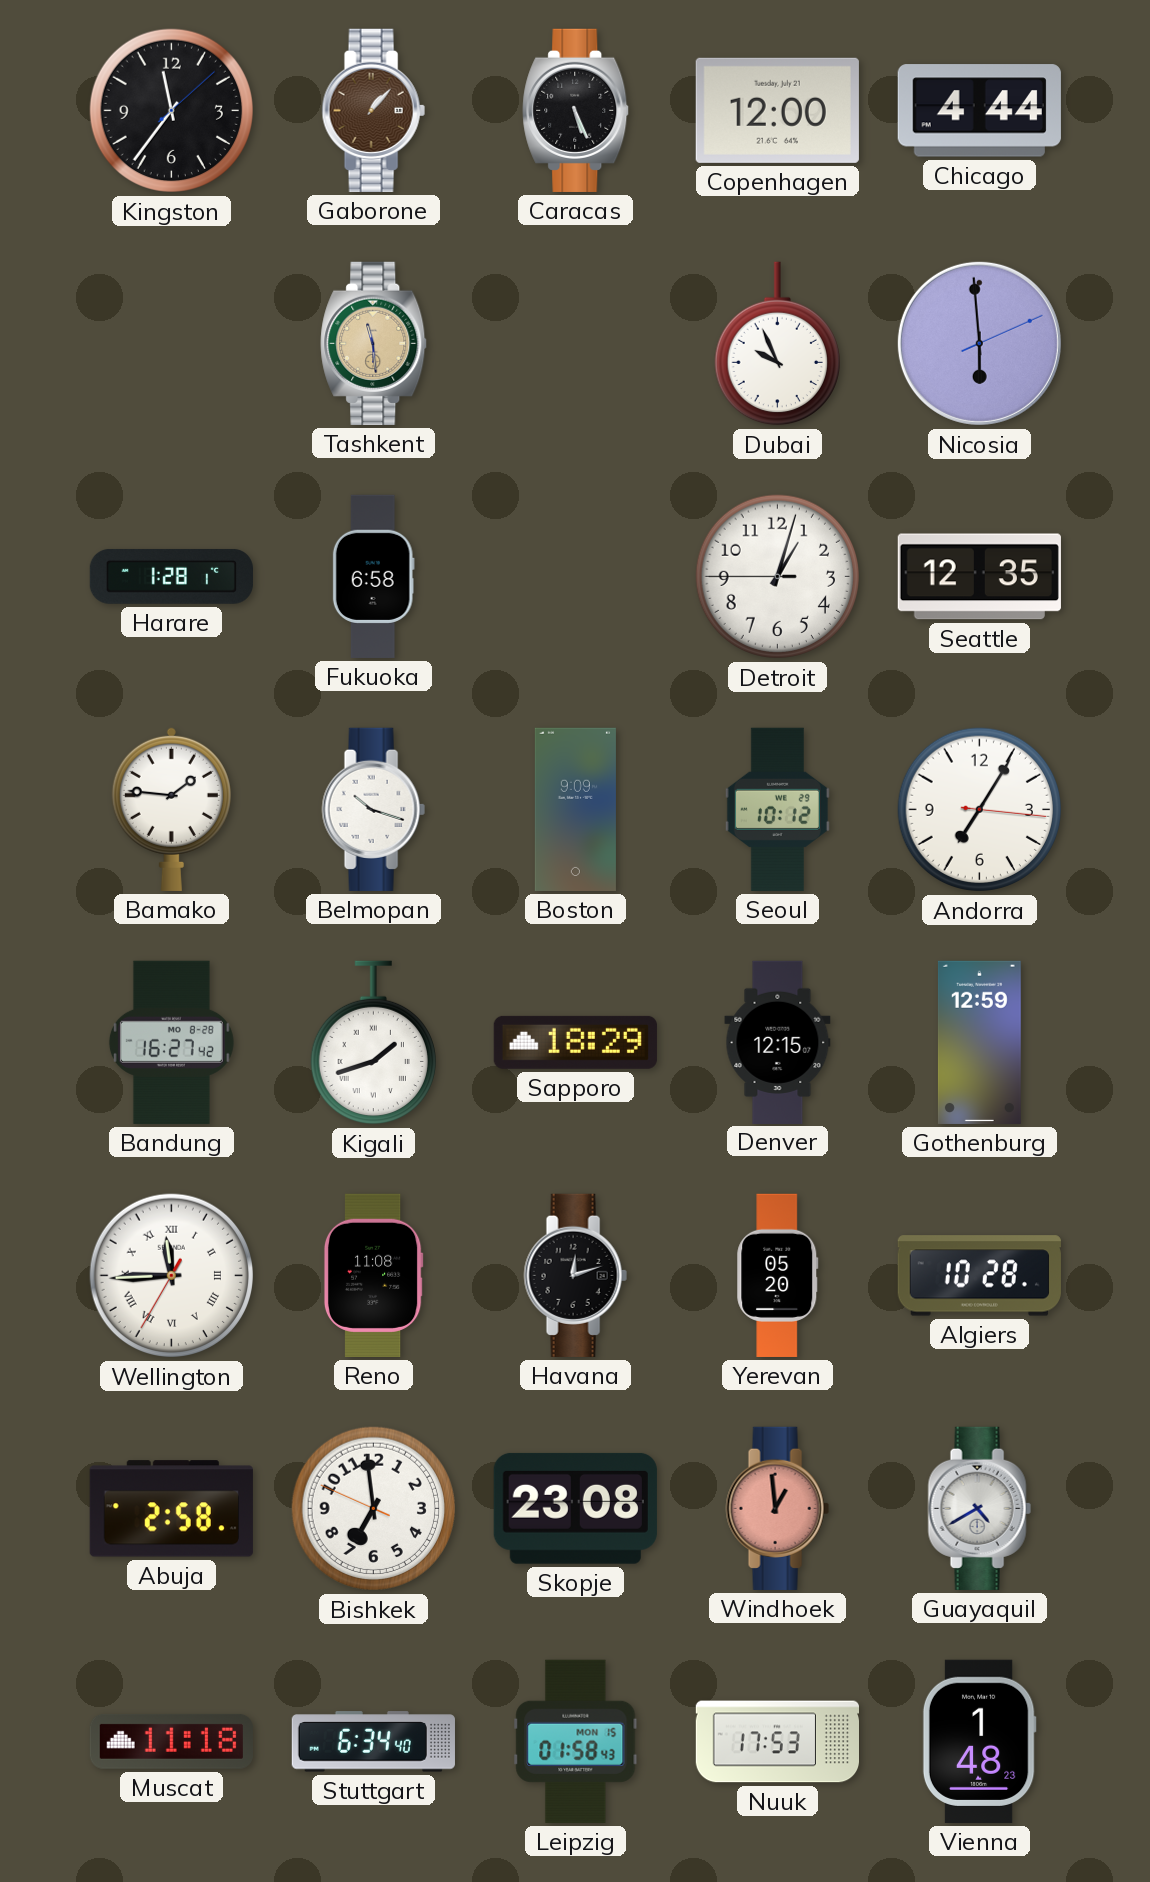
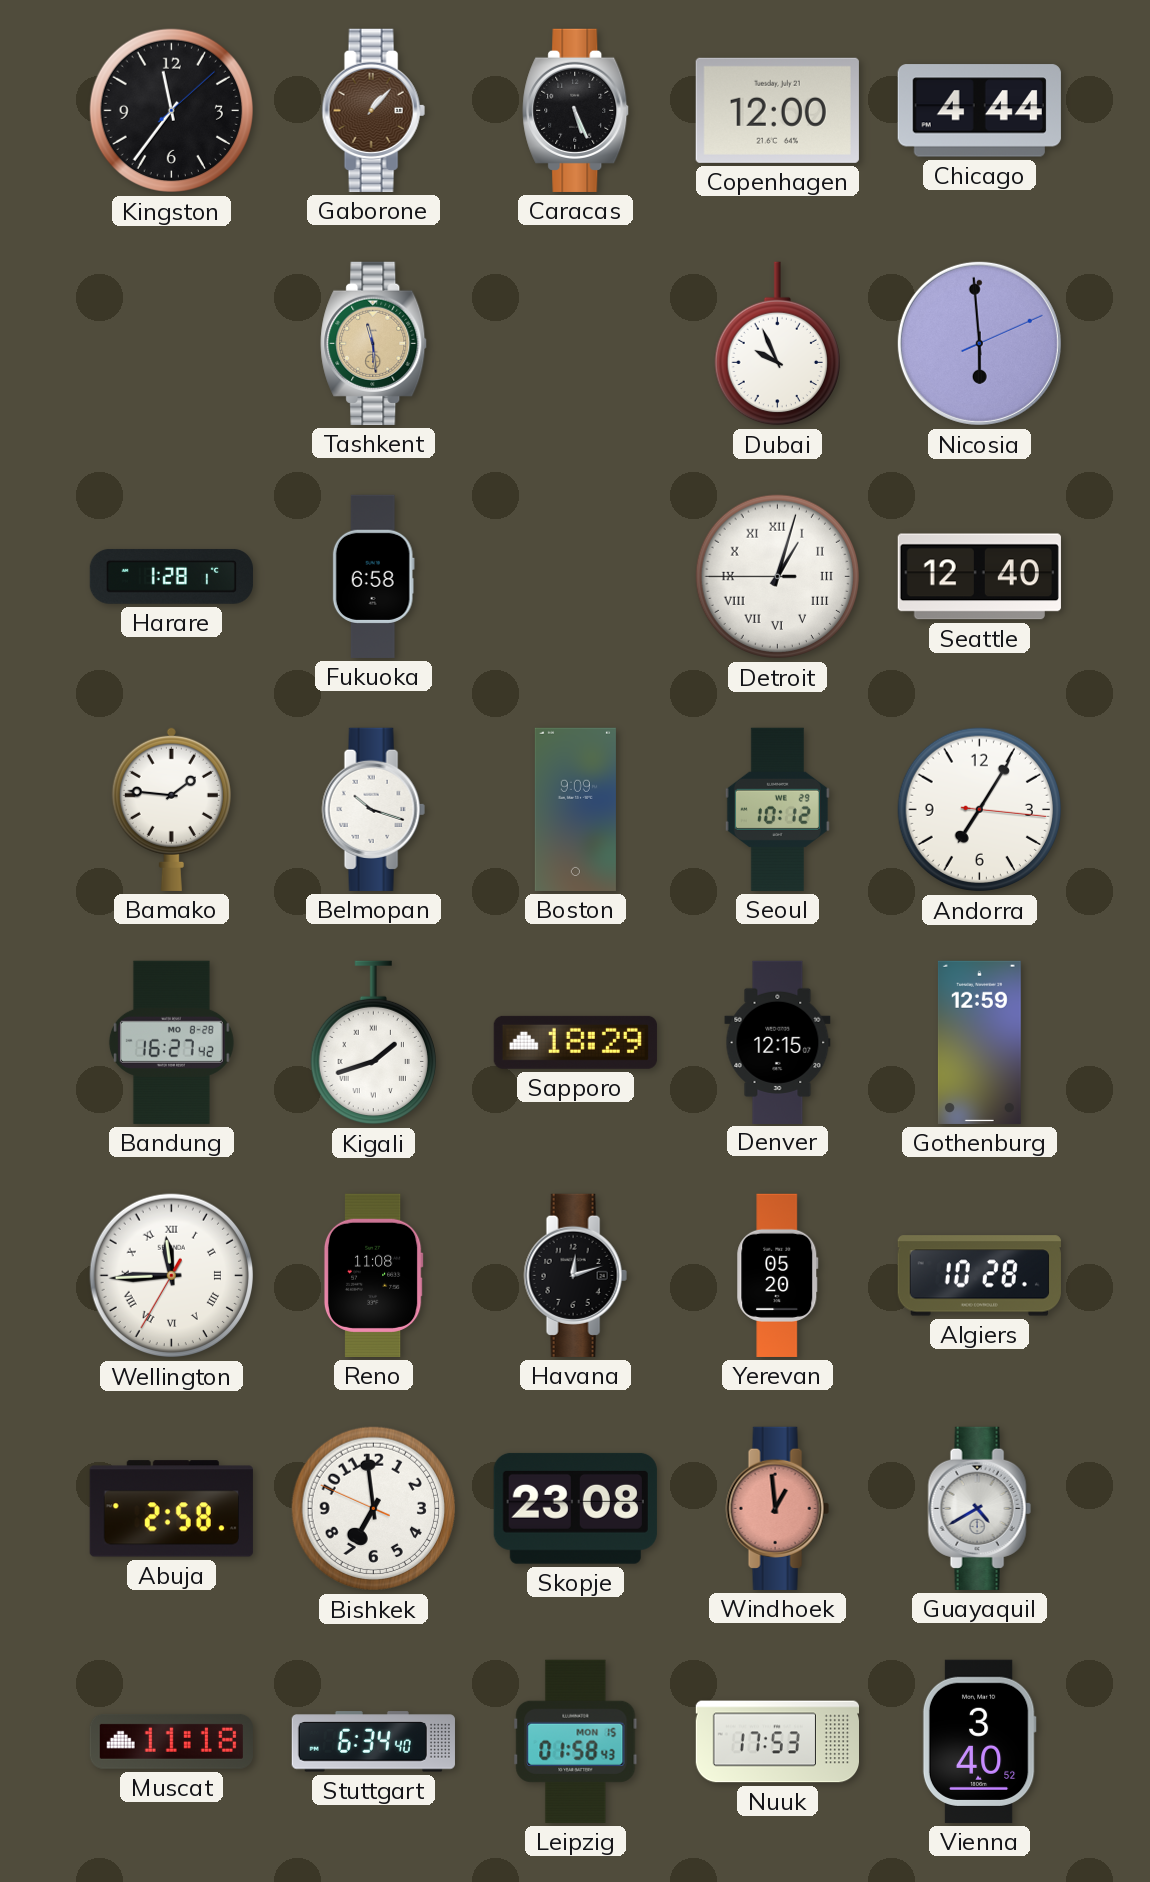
Detroit numerals: Arabic -> Roman (778, 577)
Seattle: 12:35 -> 12:40 (979, 577)
Vienna: 1:48 -> 3:40 (979, 1741)
